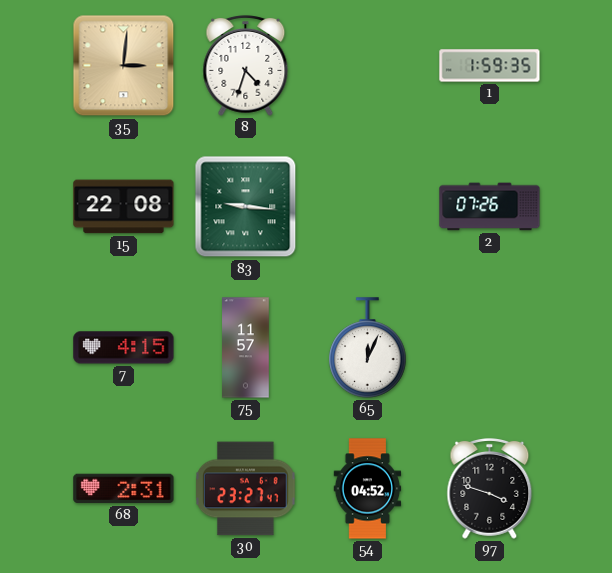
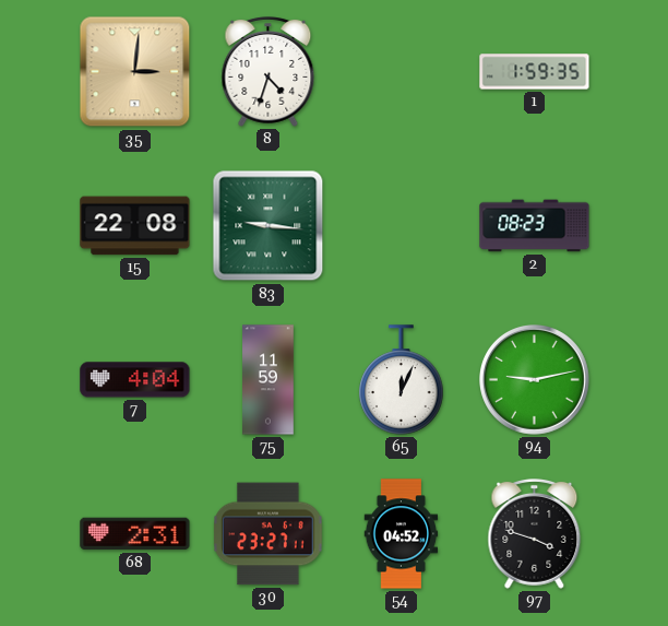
2: 07:26 -> 08:23 (535, 226)
7: 4:15 -> 4:04 (135, 380)
75: 11:57 -> 11:59 (269, 380)
94: none -> 9:13 (535, 380)
30: 23:27:47 -> 23:27:11 (269, 534)
